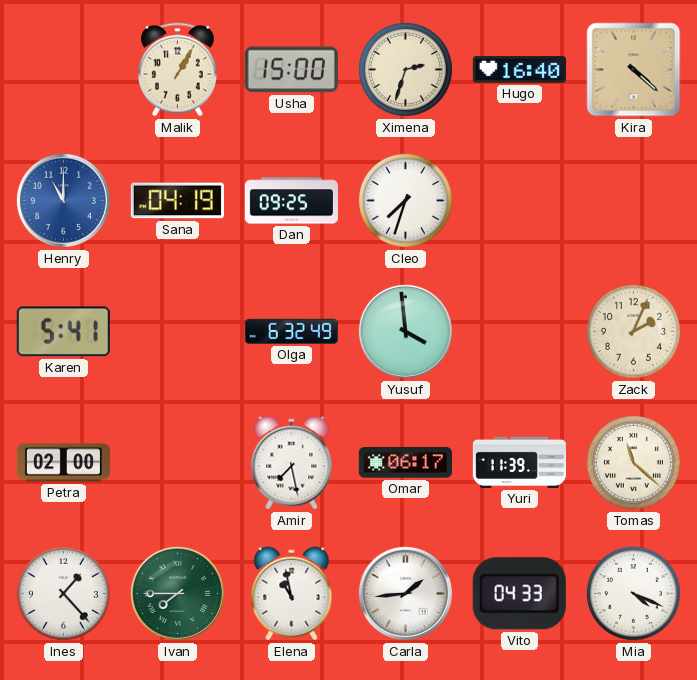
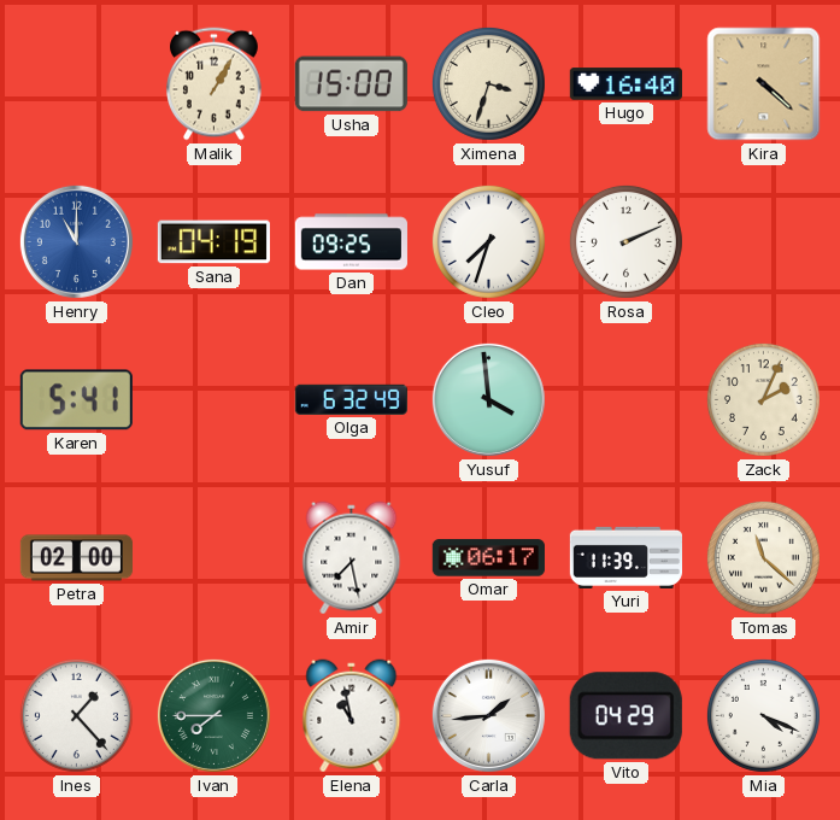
Ximena: 2:33 -> 3:33 (488, 83)
Rosa: none -> 2:11 (625, 241)
Vito: 04:33 -> 04:29 (625, 716)
